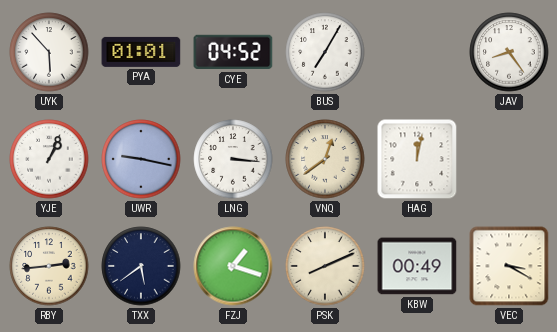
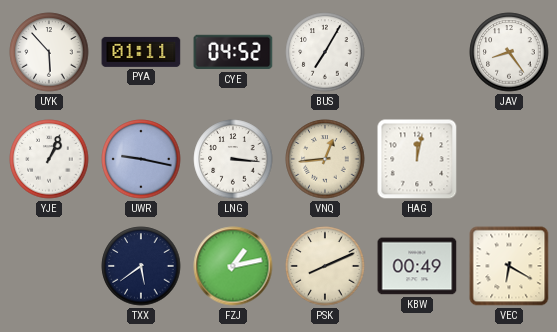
PYA: 01:01 -> 01:11 (141, 52)
VNQ: 12:39 -> 12:44 (325, 159)
RBY: 2:44 -> none (49, 266)
FZJ: 1:18 -> 1:13 (233, 266)
VEC: 3:20 -> 6:20 (509, 266)
